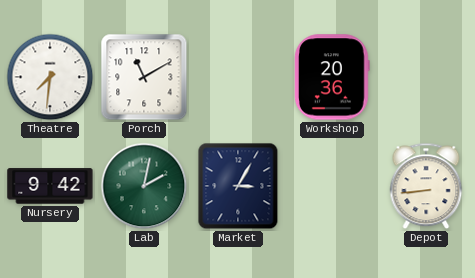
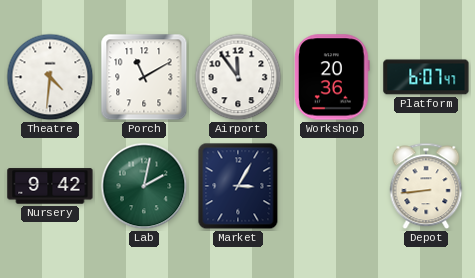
Theatre: 7:31 -> 4:31 (50, 77)
Airport: none -> 11:54 (238, 77)
Platform: none -> 6:07 (426, 77)
